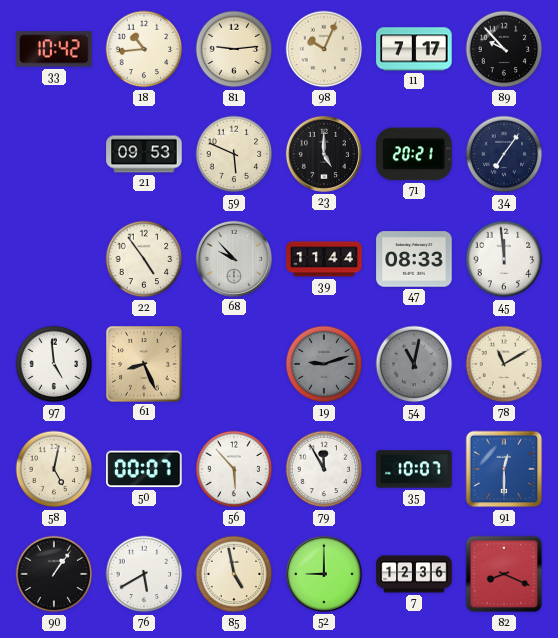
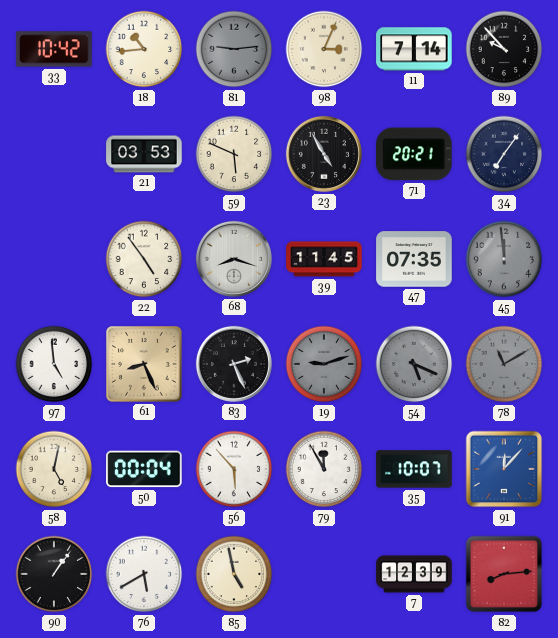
81 dial: cream -> grey (234, 49)
98: 10:04 -> 3:04 (324, 49)
11: 7:17 -> 7:14 (414, 49)
21: 09:53 -> 03:53 (144, 154)
23: 5:00 -> 4:55 (324, 154)
68: 9:53 -> 8:18 (234, 259)
39: 11:44 -> 11:45 (324, 259)
47: 08:33 -> 07:35 (414, 259)
45 dial: white -> grey (504, 259)
83: none -> 2:26 (234, 364)
54: 11:02 -> 5:19 (414, 364)
78 dial: cream -> grey (504, 364)
50: 00:07 -> 00:04 (144, 469)
91: 12:30 -> 12:07 (504, 469)
52: 9:00 -> none (324, 574)
7: 12:36 -> 12:39 (414, 574)
82: 8:19 -> 8:14 (504, 574)
